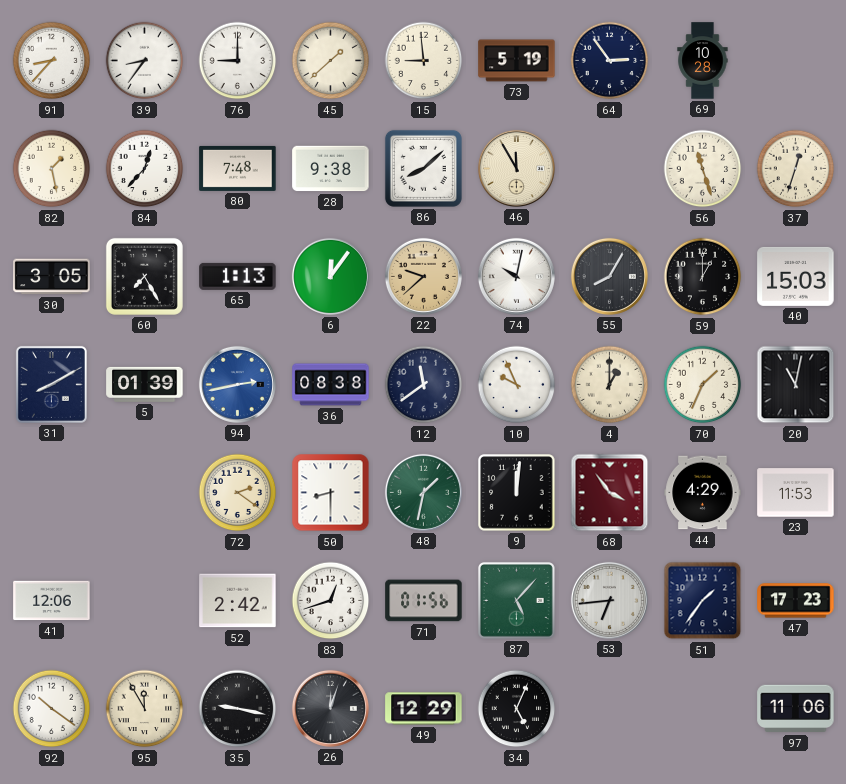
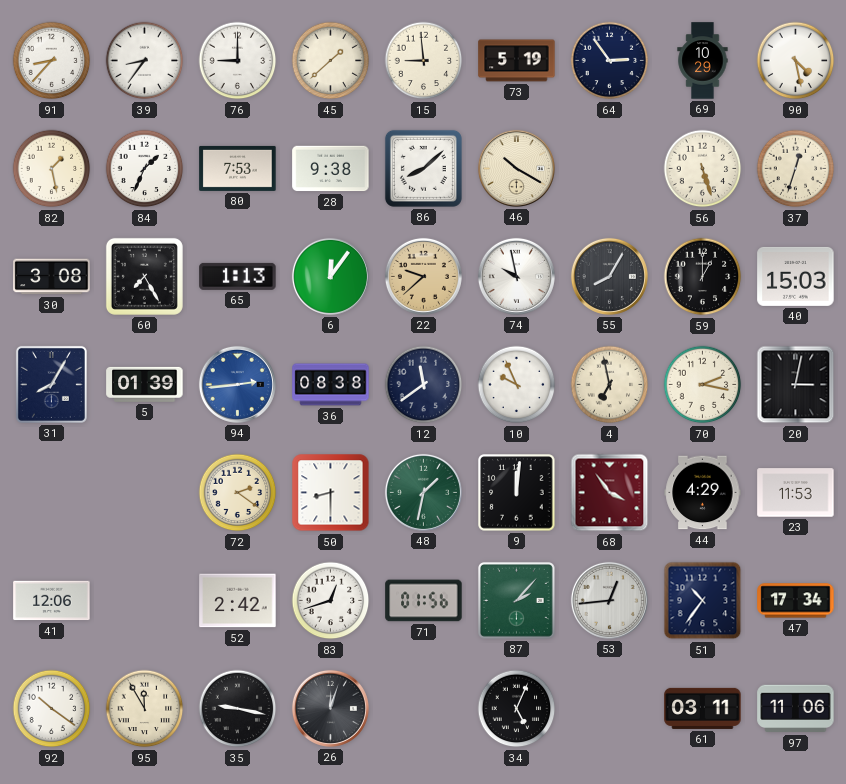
69: 10:28 -> 10:29 (703, 61)
90: none -> 4:28 (796, 61)
84: 12:37 -> 1:34 (145, 169)
80: 7:48 -> 7:53 (238, 168)
46: 11:55 -> 10:20 (516, 168)
56: 11:27 -> 5:27 (703, 169)
30: 3:05 -> 3:08 (52, 277)
74: 10:02 -> 9:58 (516, 276)
31: 8:10 -> 8:05 (51, 384)
94: 2:43 -> 2:44 (237, 384)
4: 1:00 -> 6:58 (610, 385)
70: 1:34 -> 2:17 (703, 385)
20: 11:02 -> 3:02 (796, 385)
87: 5:07 -> 2:07 (516, 600)
53: 6:44 -> 12:44 (609, 600)
51: 1:36 -> 10:36 (703, 601)
47: 17:23 -> 17:34 (796, 601)
49: 12:29 -> none (424, 709)
61: none -> 03:11 (703, 708)
